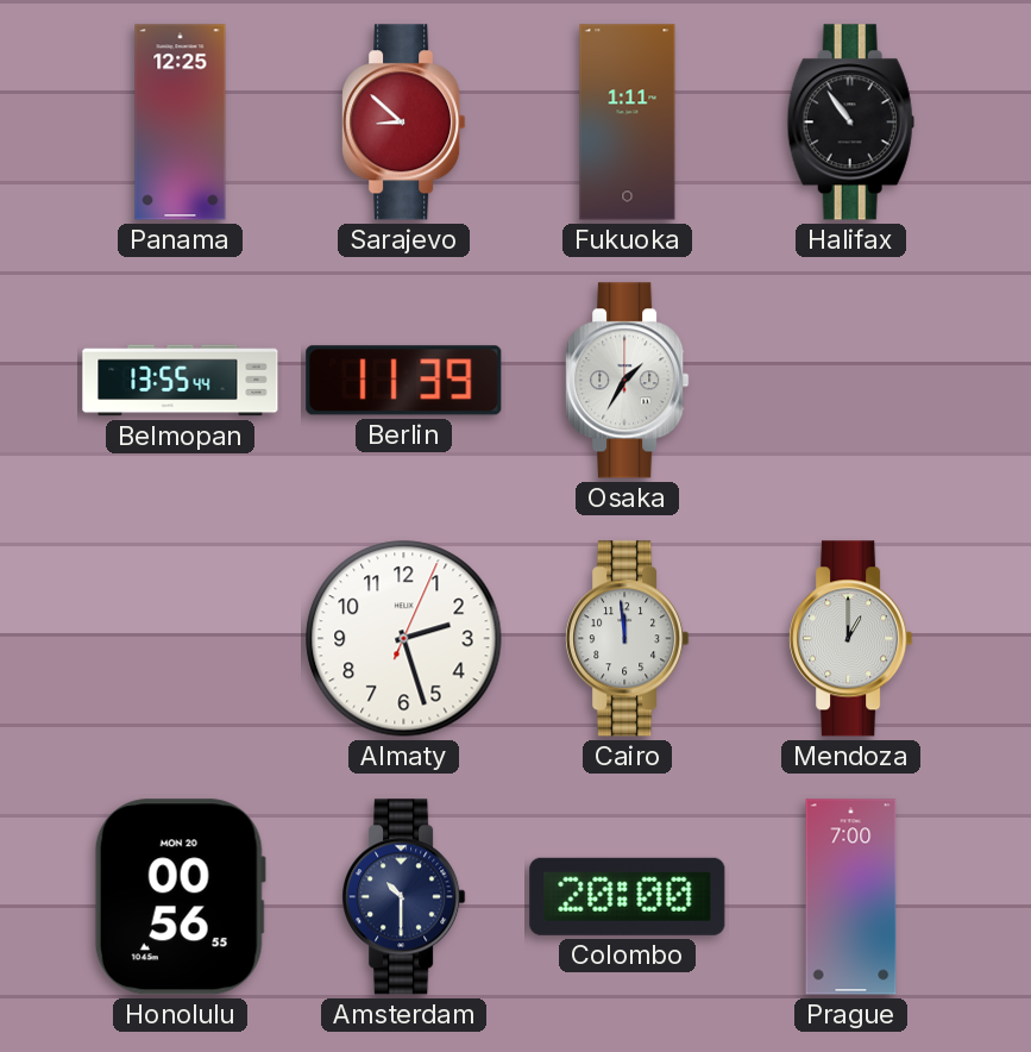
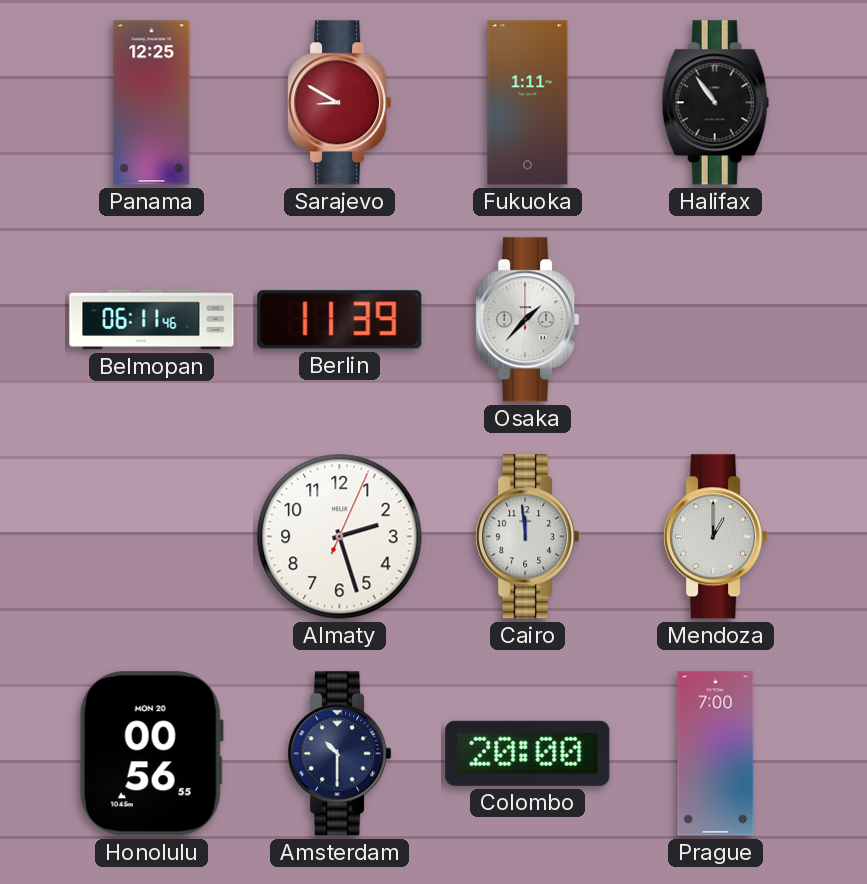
Sarajevo: 8:52 -> 8:50 (340, 103)
Belmopan: 13:55 -> 06:11 (152, 320)
Osaka: 1:35 -> 1:37 (528, 320)
